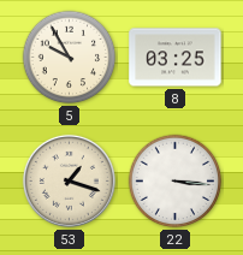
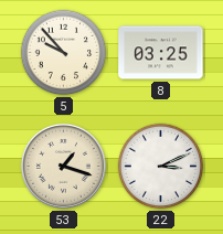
5: 9:55 -> 9:53 (64, 53)
22: 3:16 -> 3:11 (161, 167)
